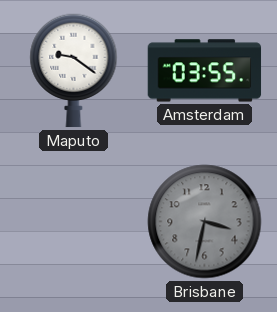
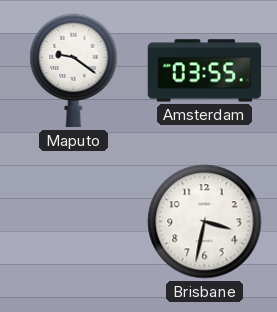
Brisbane dial: grey -> white (205, 222)
